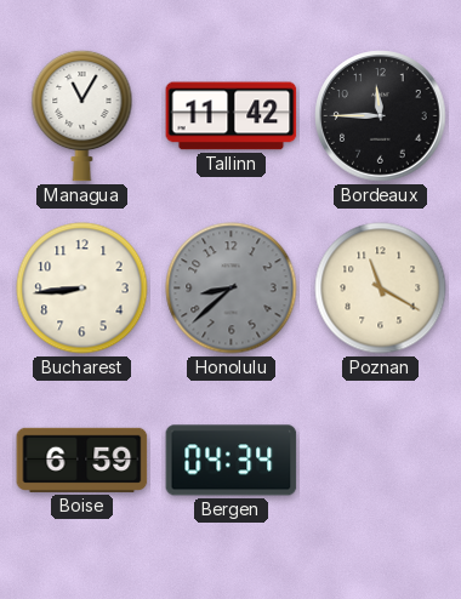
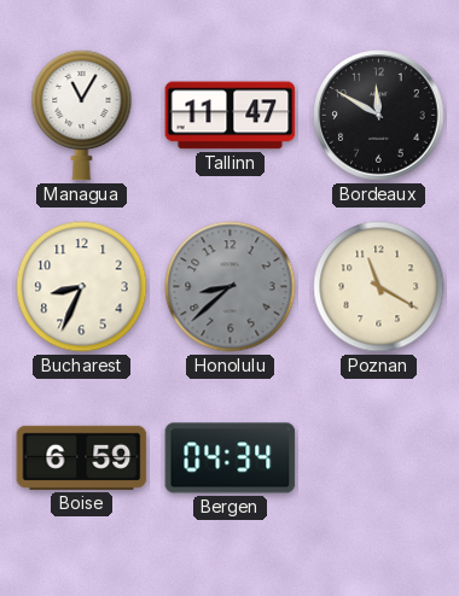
Tallinn: 11:42 -> 11:47 (231, 116)
Bordeaux: 11:45 -> 11:50 (379, 116)
Bucharest: 8:44 -> 8:34 (82, 287)
